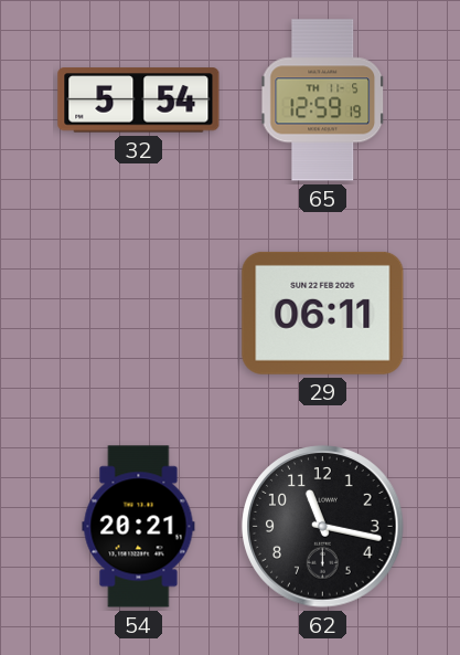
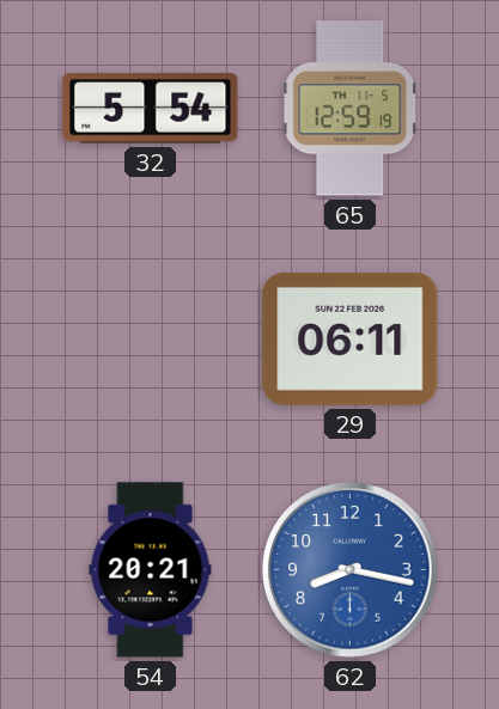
62: 11:17 -> 8:17 (351, 570)
62 dial: black -> blue (351, 570)
